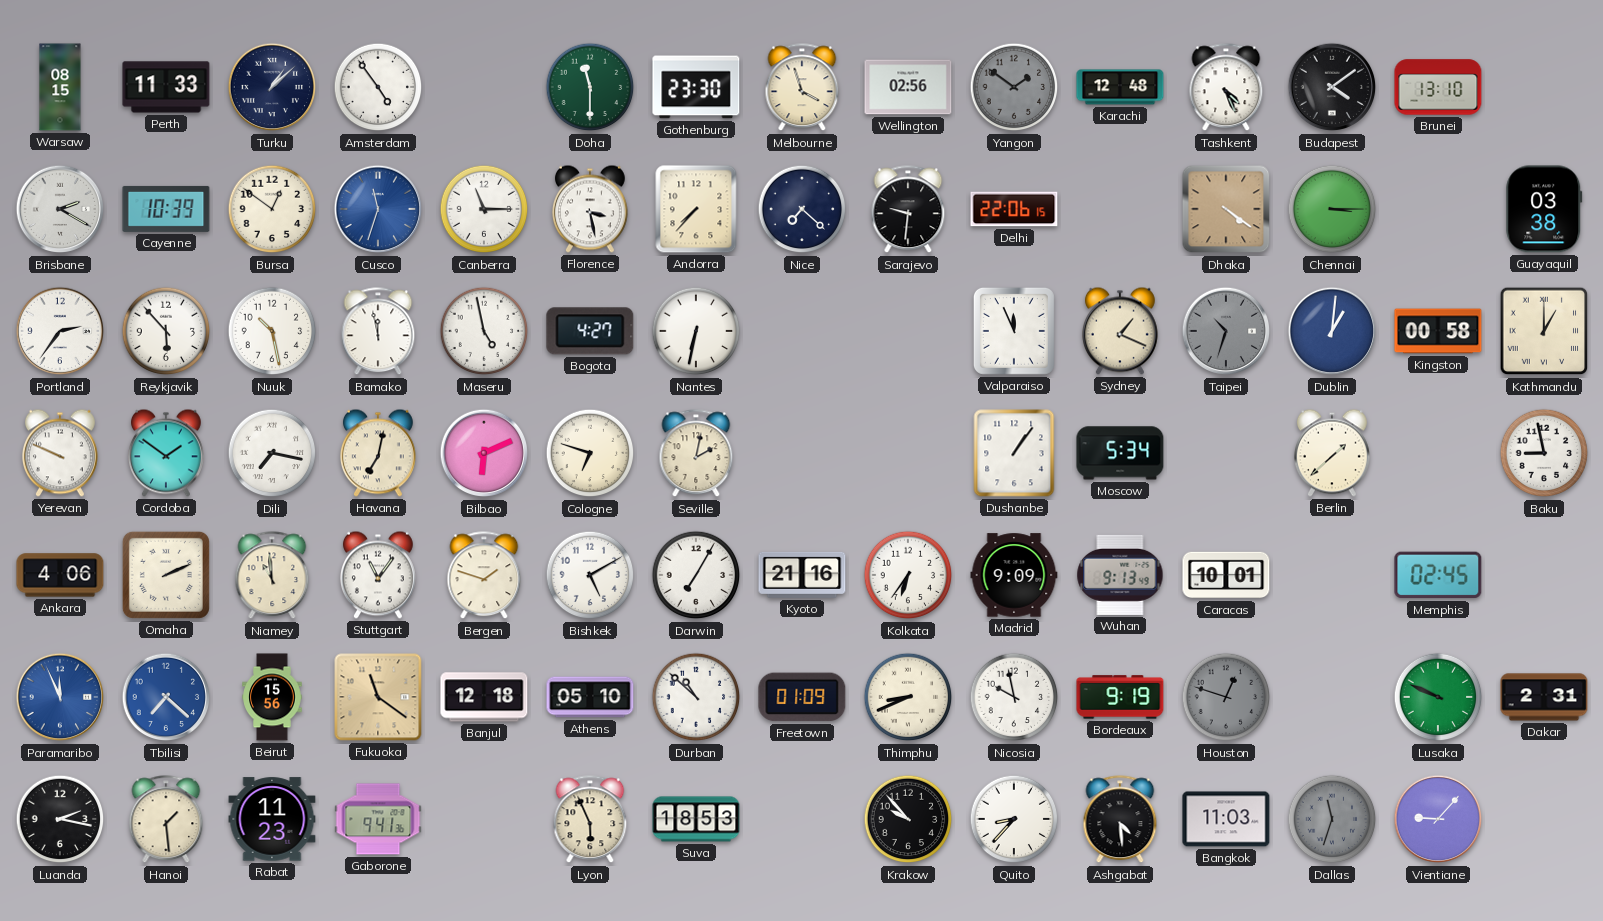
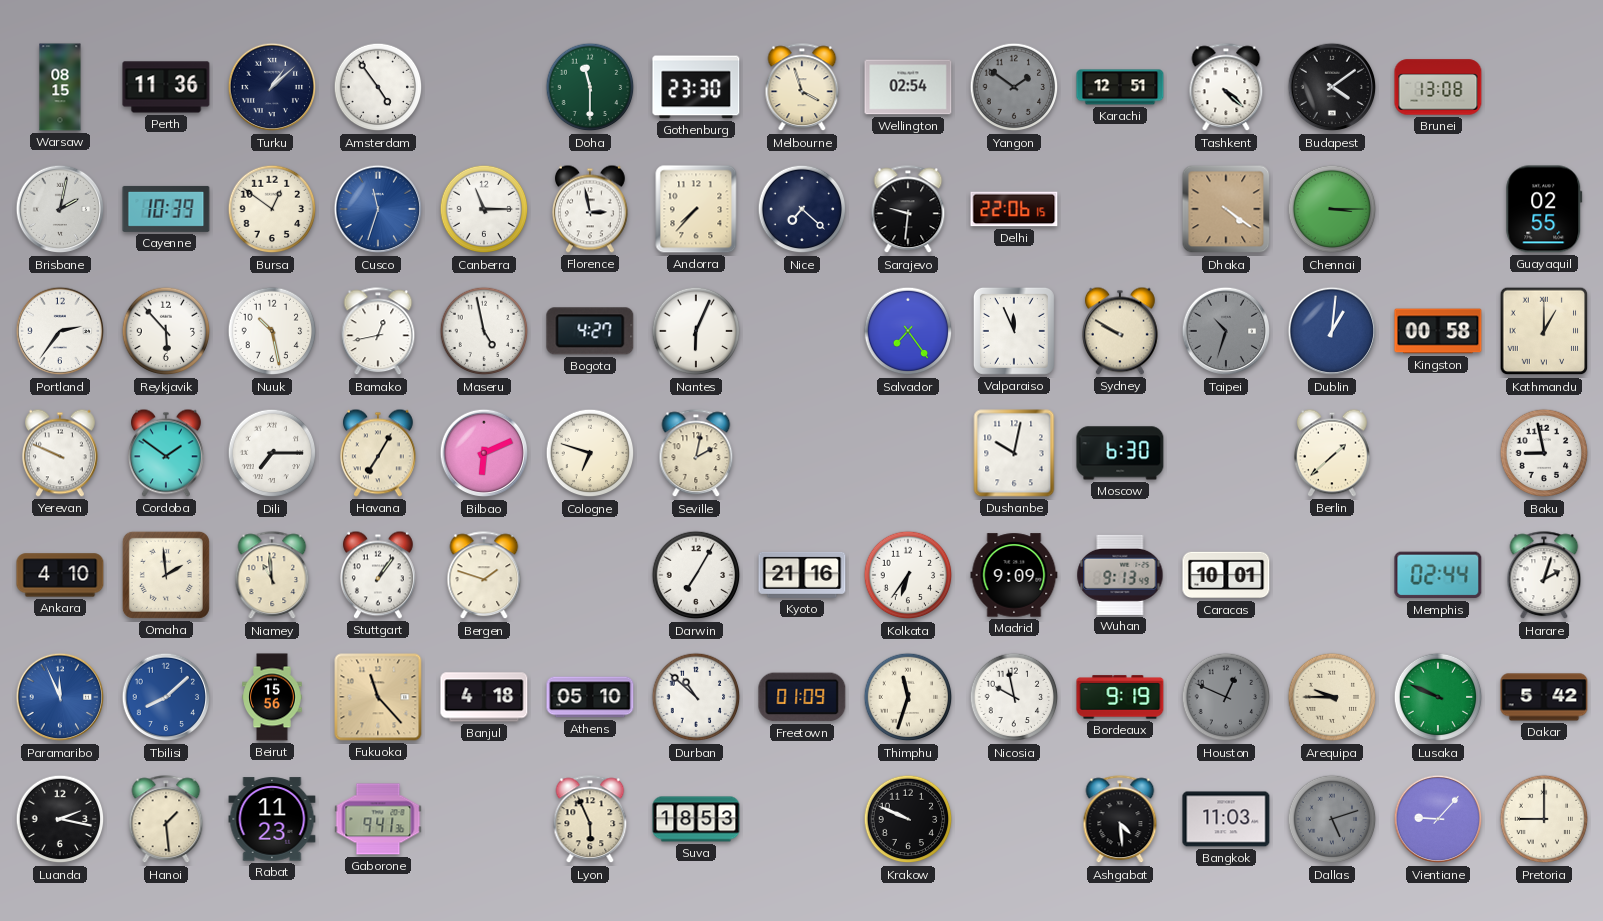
Perth: 11:33 -> 11:36 (166, 87)
Wellington: 02:56 -> 02:54 (908, 87)
Karachi: 12:48 -> 12:51 (1120, 87)
Tashkent: 4:26 -> 4:22 (1226, 88)
Brunei: 13:10 -> 13:08 (1438, 87)
Brisbane: 2:20 -> 2:02 (60, 209)
Florence: 3:28 -> 2:58 (590, 209)
Guayaquil: 03:38 -> 02:55 (1544, 209)
Bamako: 11:58 -> 12:43 (378, 332)
Nantes: 6:32 -> 6:04 (696, 331)
Salvador: none -> 7:24 (908, 331)
Sydney: 1:19 -> 9:50 (1120, 331)
Dili: 7:17 -> 7:15 (272, 453)
Havana: 7:02 -> 7:05 (378, 453)
Dushanbe: 1:06 -> 10:02 (1014, 453)
Moscow: 5:34 -> 6:30 (1120, 453)
Ankara: 4:06 -> 4:10 (60, 575)
Omaha: 2:11 -> 1:59 (166, 575)
Stuttgart: 11:06 -> 1:06 (378, 575)
Bishkek: 5:10 -> none (590, 575)
Memphis: 02:45 -> 02:44 (1438, 575)
Harare: none -> 2:03 (1544, 576)
Tbilisi: 7:22 -> 8:08 (166, 697)
Fukuoka: 11:21 -> 11:23 (378, 697)
Banjul: 12:18 -> 4:18 (484, 697)
Thimphu: 8:41 -> 11:33 (908, 697)
Houston: 12:48 -> 12:49 (1226, 697)
Arequipa: none -> 9:45 (1332, 697)
Dakar: 2:31 -> 5:42 (1544, 697)
Krakow: 9:53 -> 9:49 (908, 819)
Quito: 8:37 -> none (1014, 819)
Dallas: 11:33 -> 5:12 (1332, 819)
Pretoria: none -> 9:00 (1544, 819)
